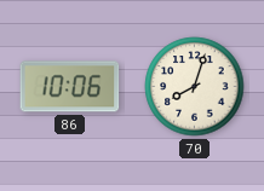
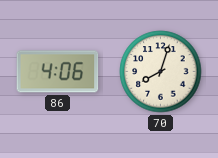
86: 10:06 -> 4:06 (58, 72)
